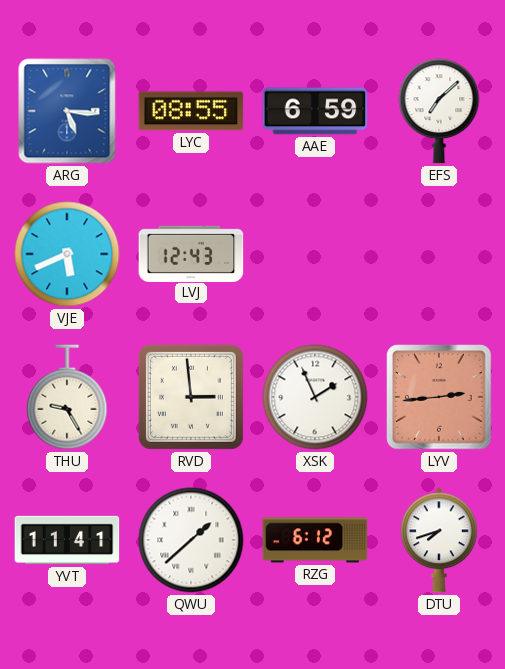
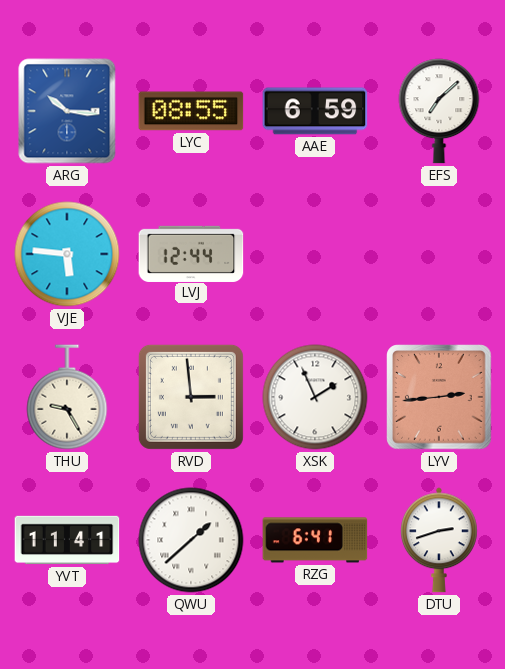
ARG: 5:16 -> 10:16 (67, 111)
VJE: 5:41 -> 5:46 (67, 254)
LVJ: 12:43 -> 12:44 (191, 253)
RZG: 6:12 -> 6:41 (315, 540)
DTU: 7:42 -> 2:42 (440, 540)
